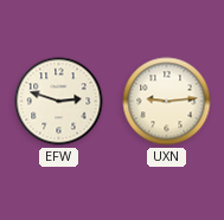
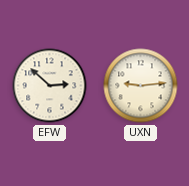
EFW: 2:48 -> 2:52 (50, 86)
